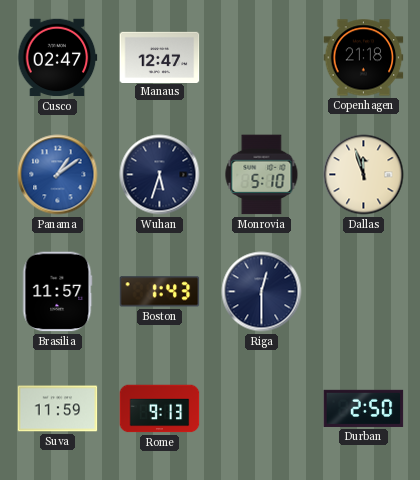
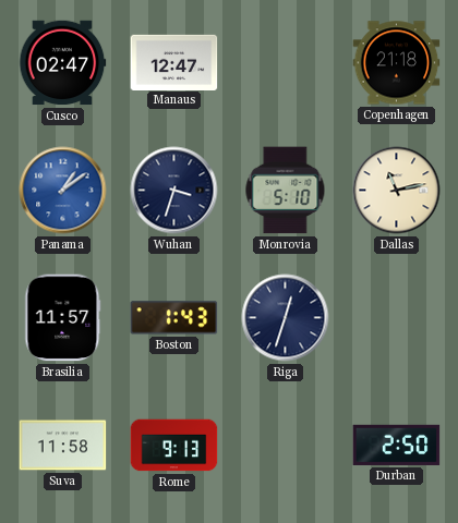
Wuhan: 5:33 -> 3:33 (174, 191)
Dallas: 11:57 -> 11:13 (397, 191)
Riga: 12:30 -> 12:33 (286, 318)
Suva: 11:59 -> 11:58 (63, 446)
